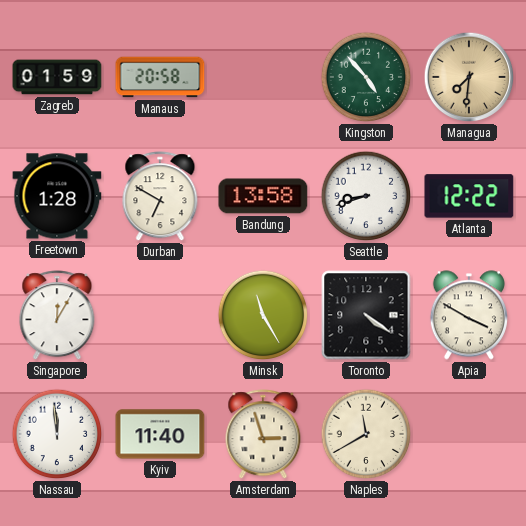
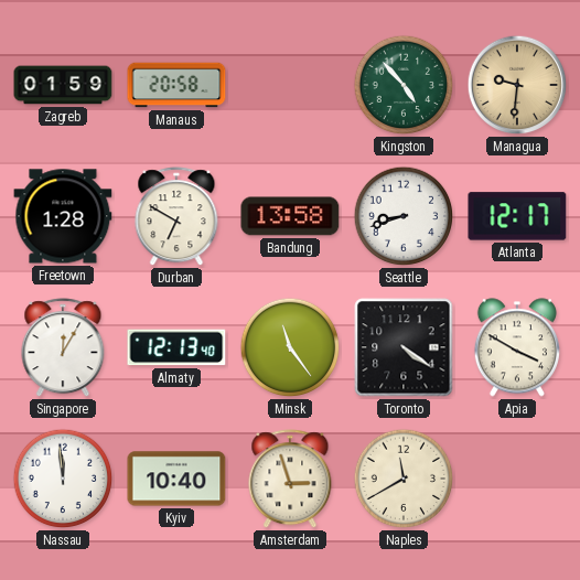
Managua: 7:31 -> 9:31 (517, 85)
Atlanta: 12:22 -> 12:17 (517, 216)
Almaty: none -> 12:13 (176, 347)
Minsk: 11:25 -> 11:24 (290, 347)
Kyiv: 11:40 -> 10:40 (176, 479)
